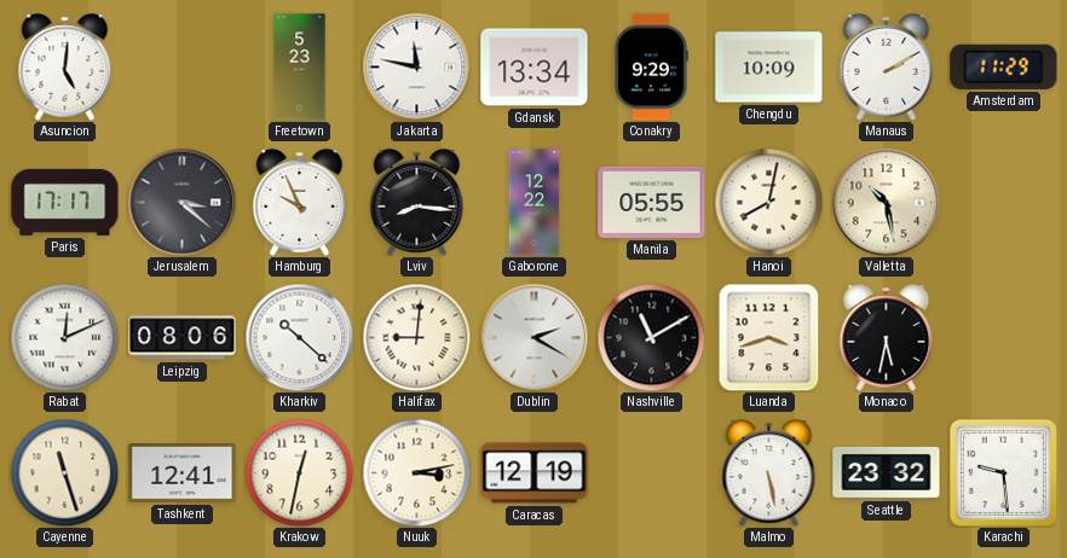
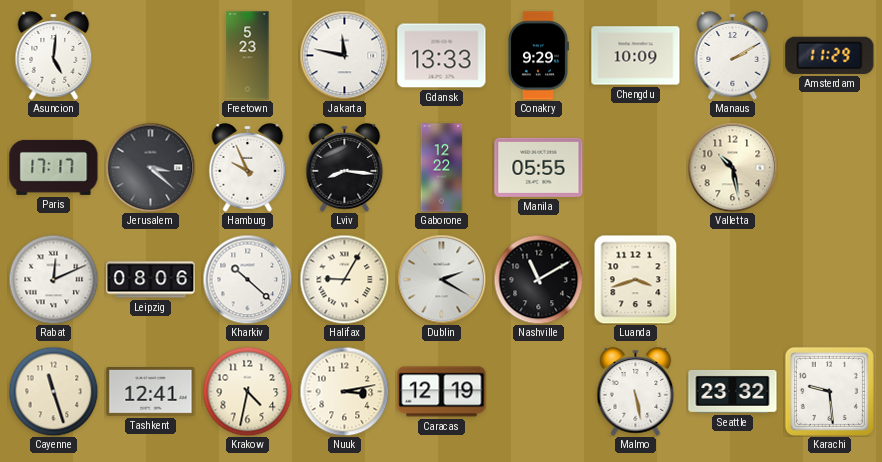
Gdansk: 13:34 -> 13:33 (442, 56)
Hanoi: 8:02 -> none (768, 202)
Halifax: 9:01 -> 9:05 (344, 279)
Monaco: 5:32 -> none (887, 338)
Krakow: 12:32 -> 4:32 (247, 391)
